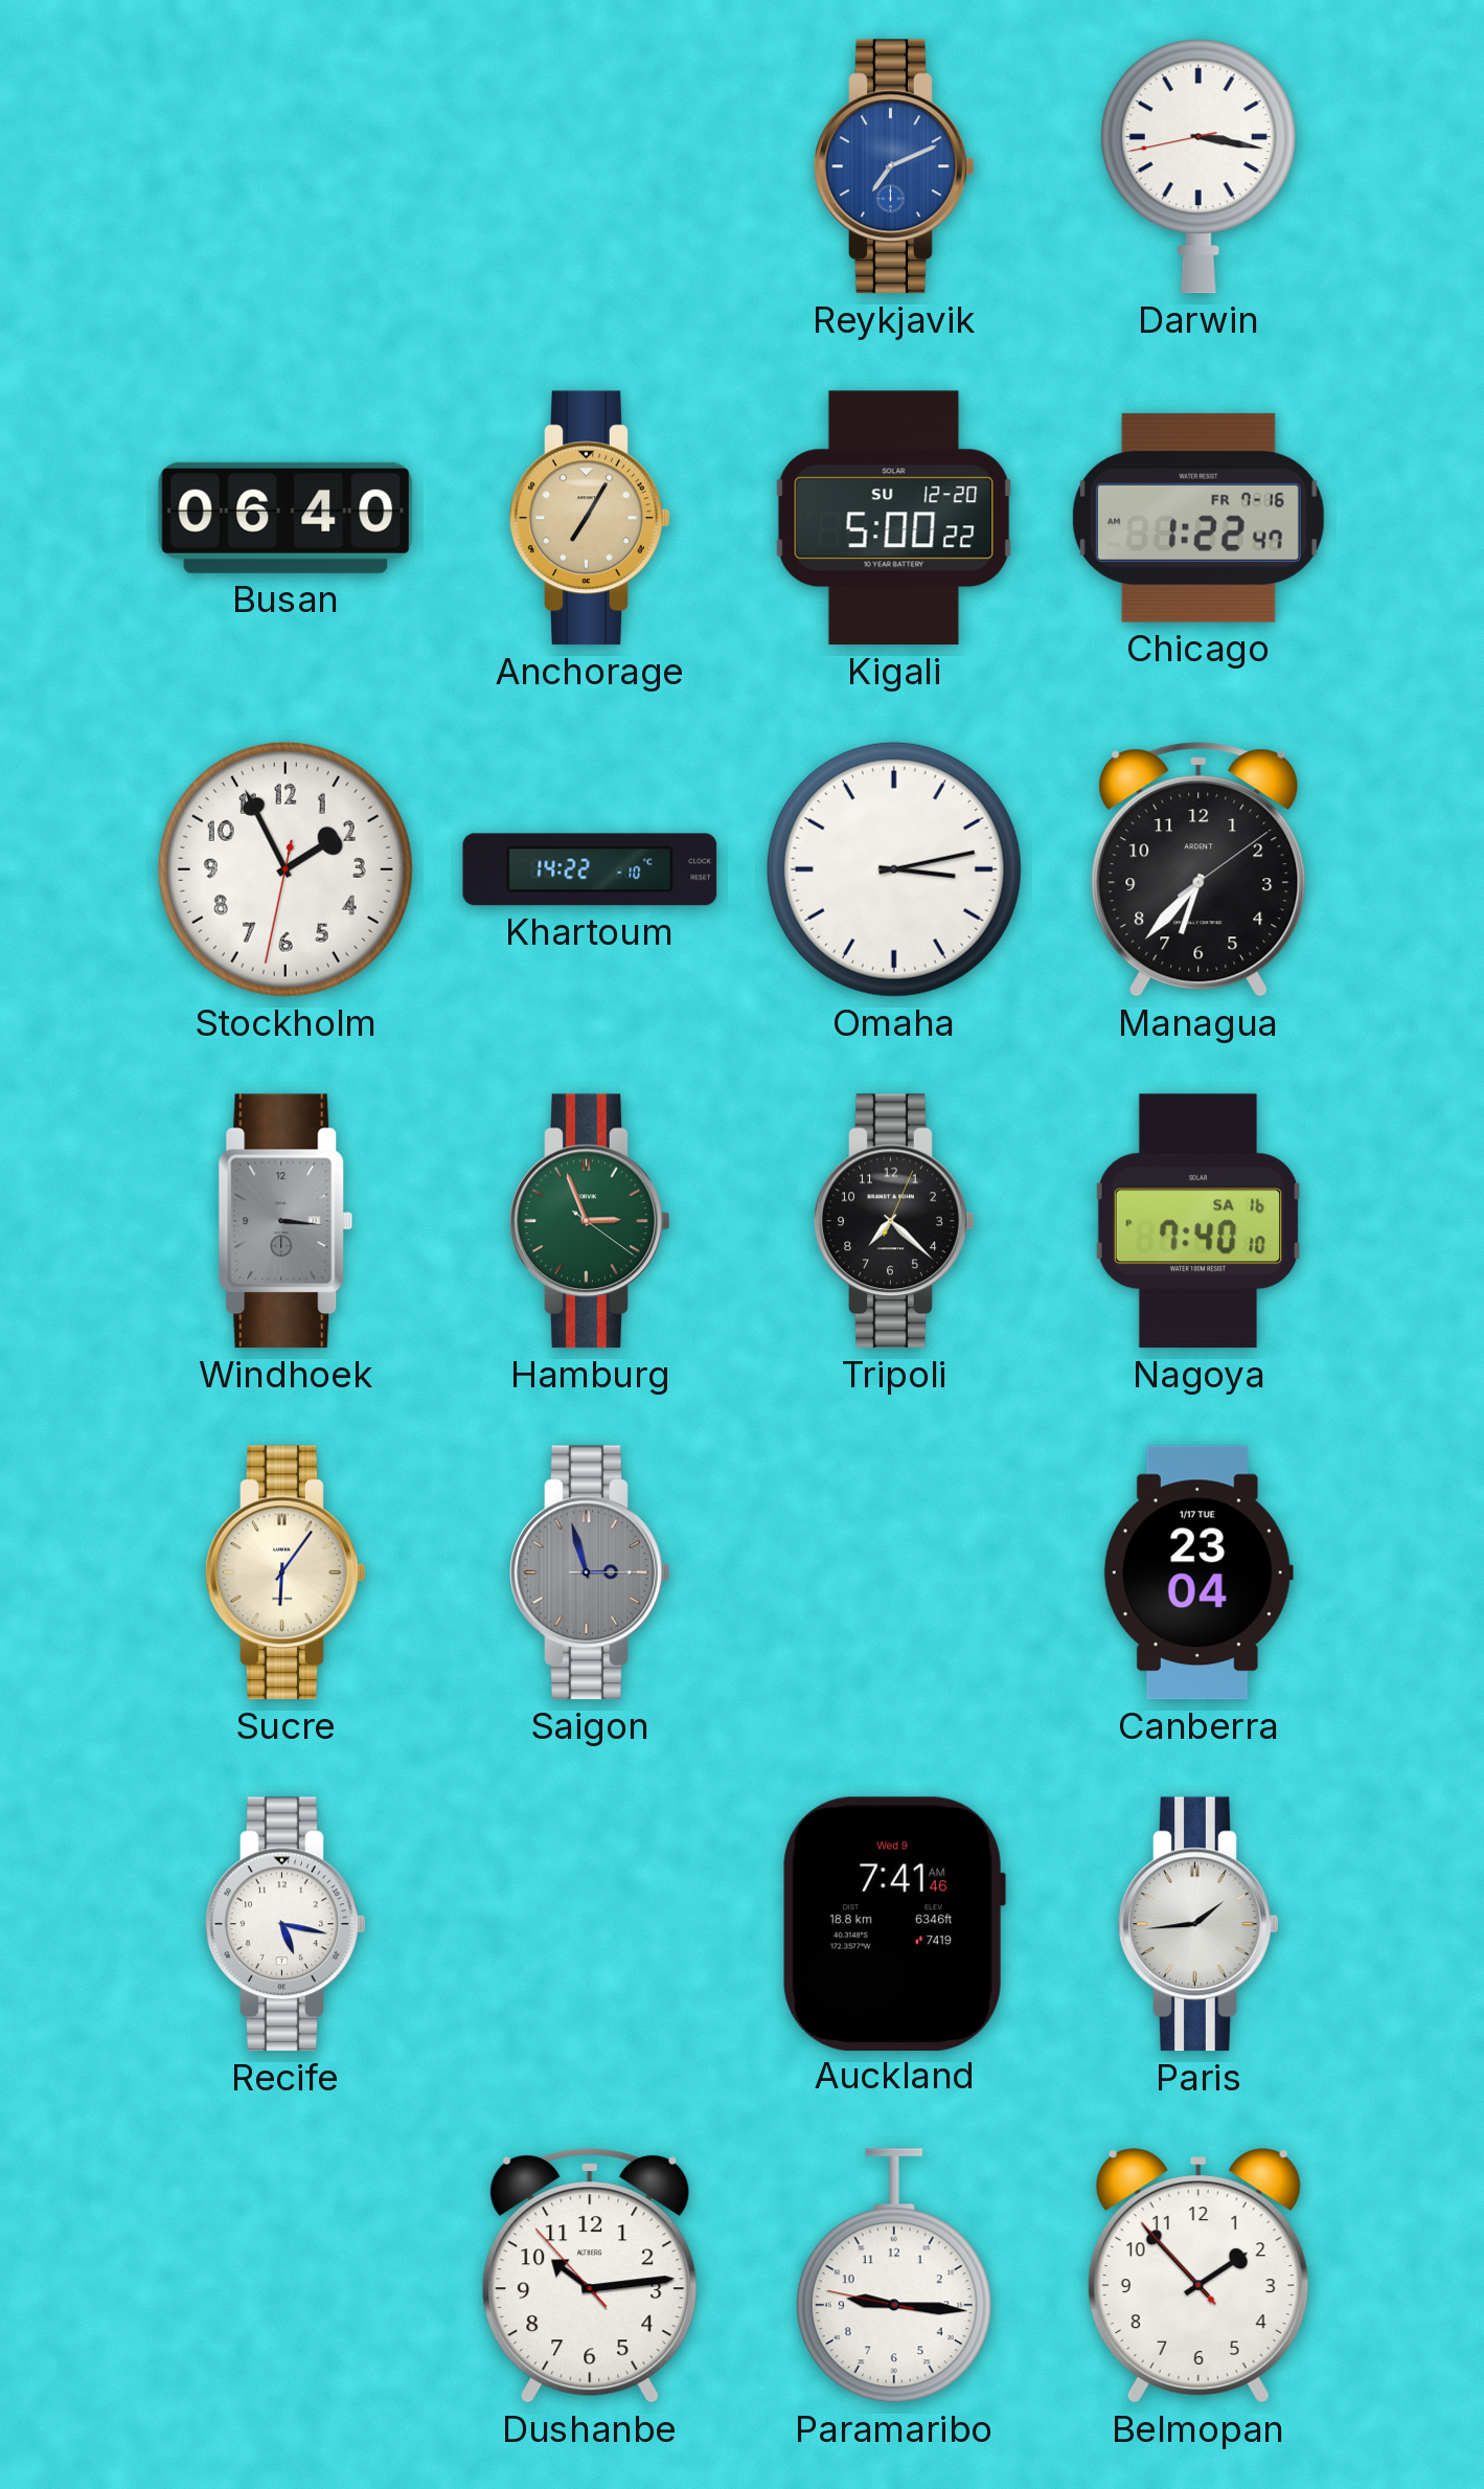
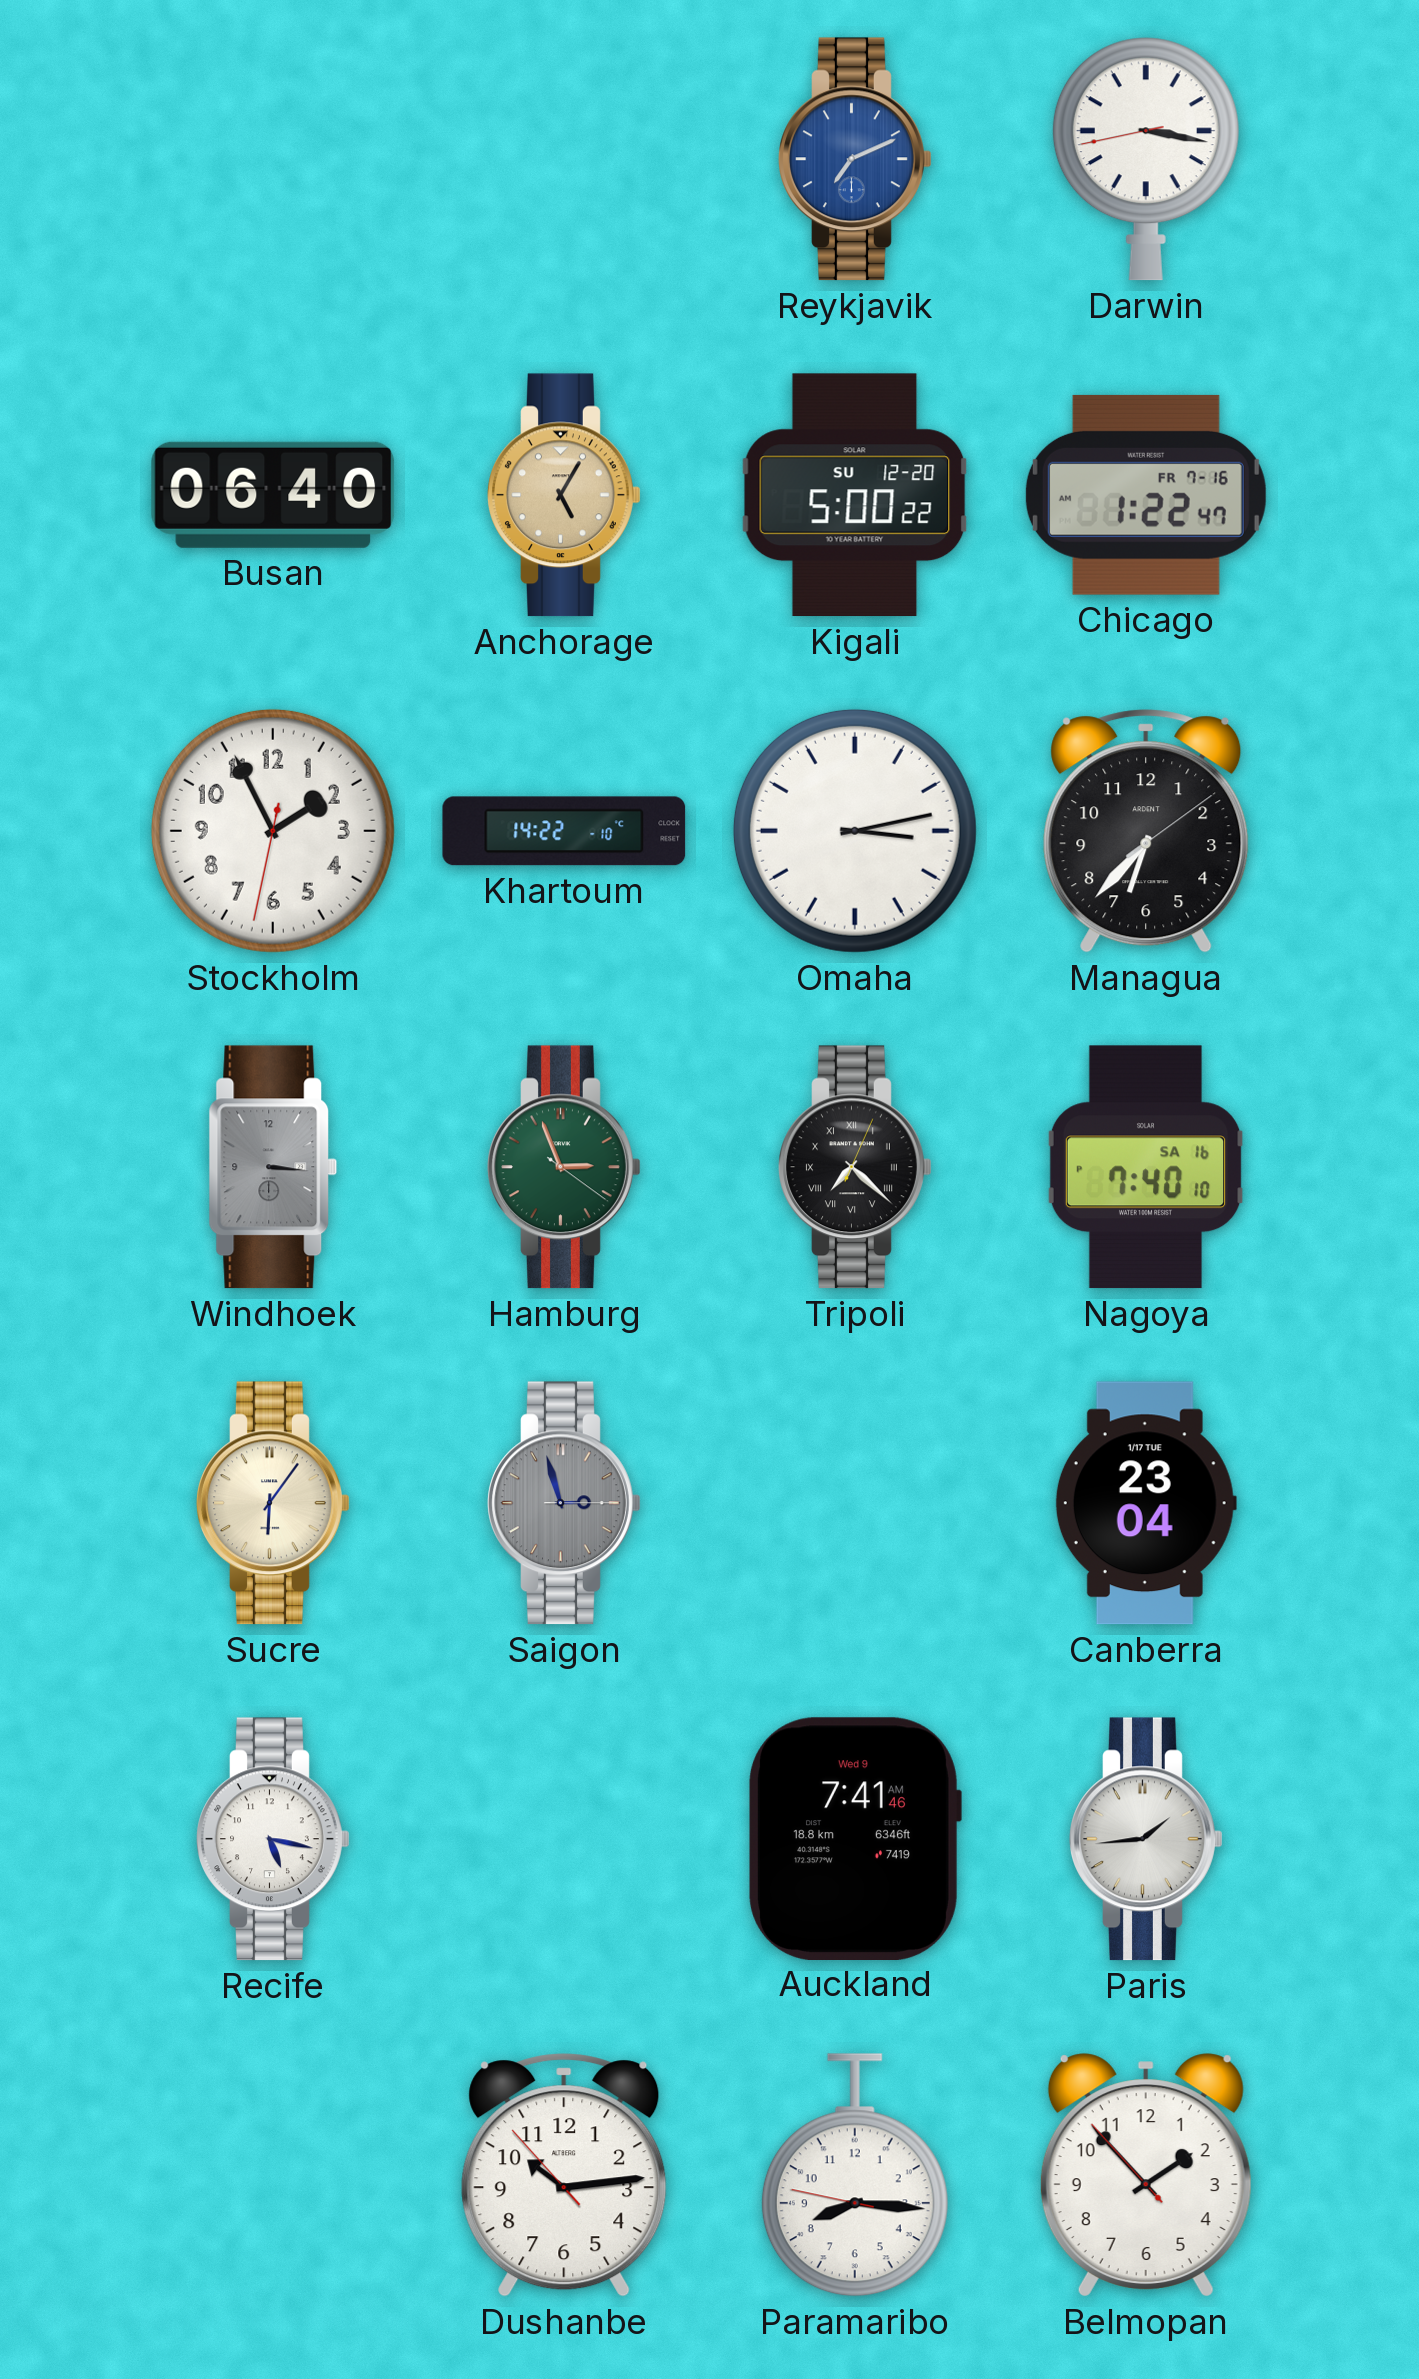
Anchorage: 7:05 -> 5:05 (564, 495)
Tripoli numerals: Arabic -> Roman (855, 1167)
Paramaribo: 9:15 -> 8:15 (855, 2175)
